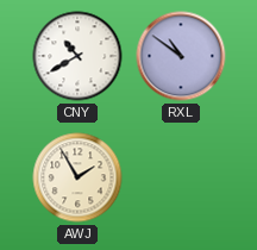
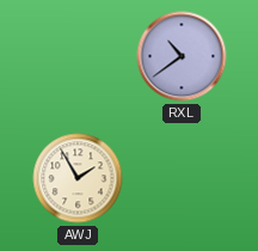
CNY: 10:40 -> none (77, 56)
RXL: 10:51 -> 10:39 (182, 56)
